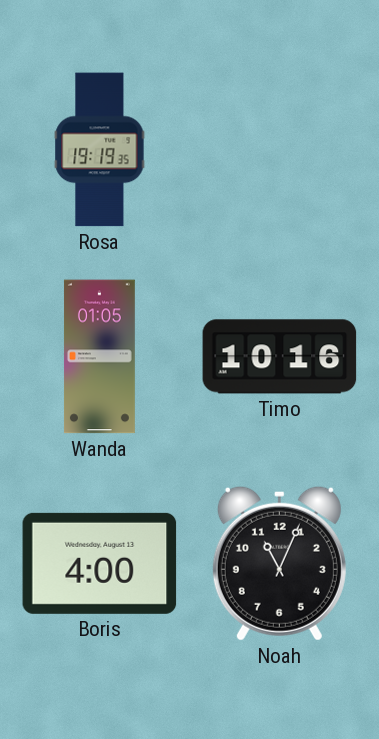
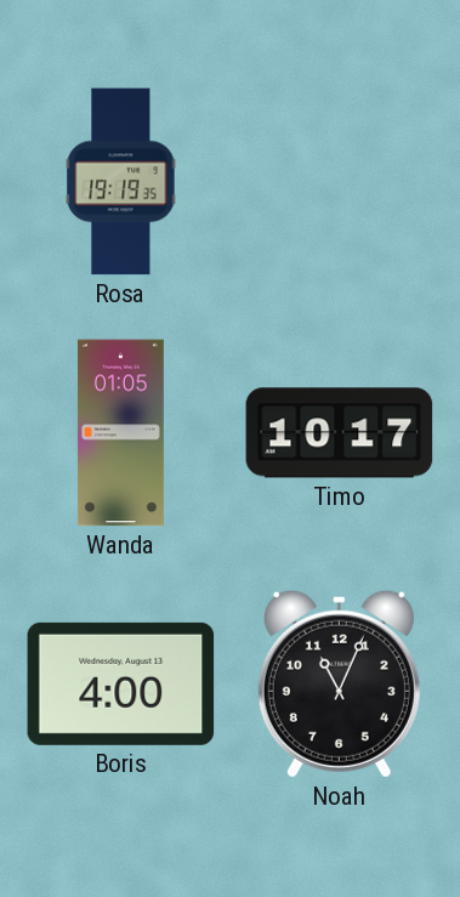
Timo: 10:16 -> 10:17 (340, 433)
